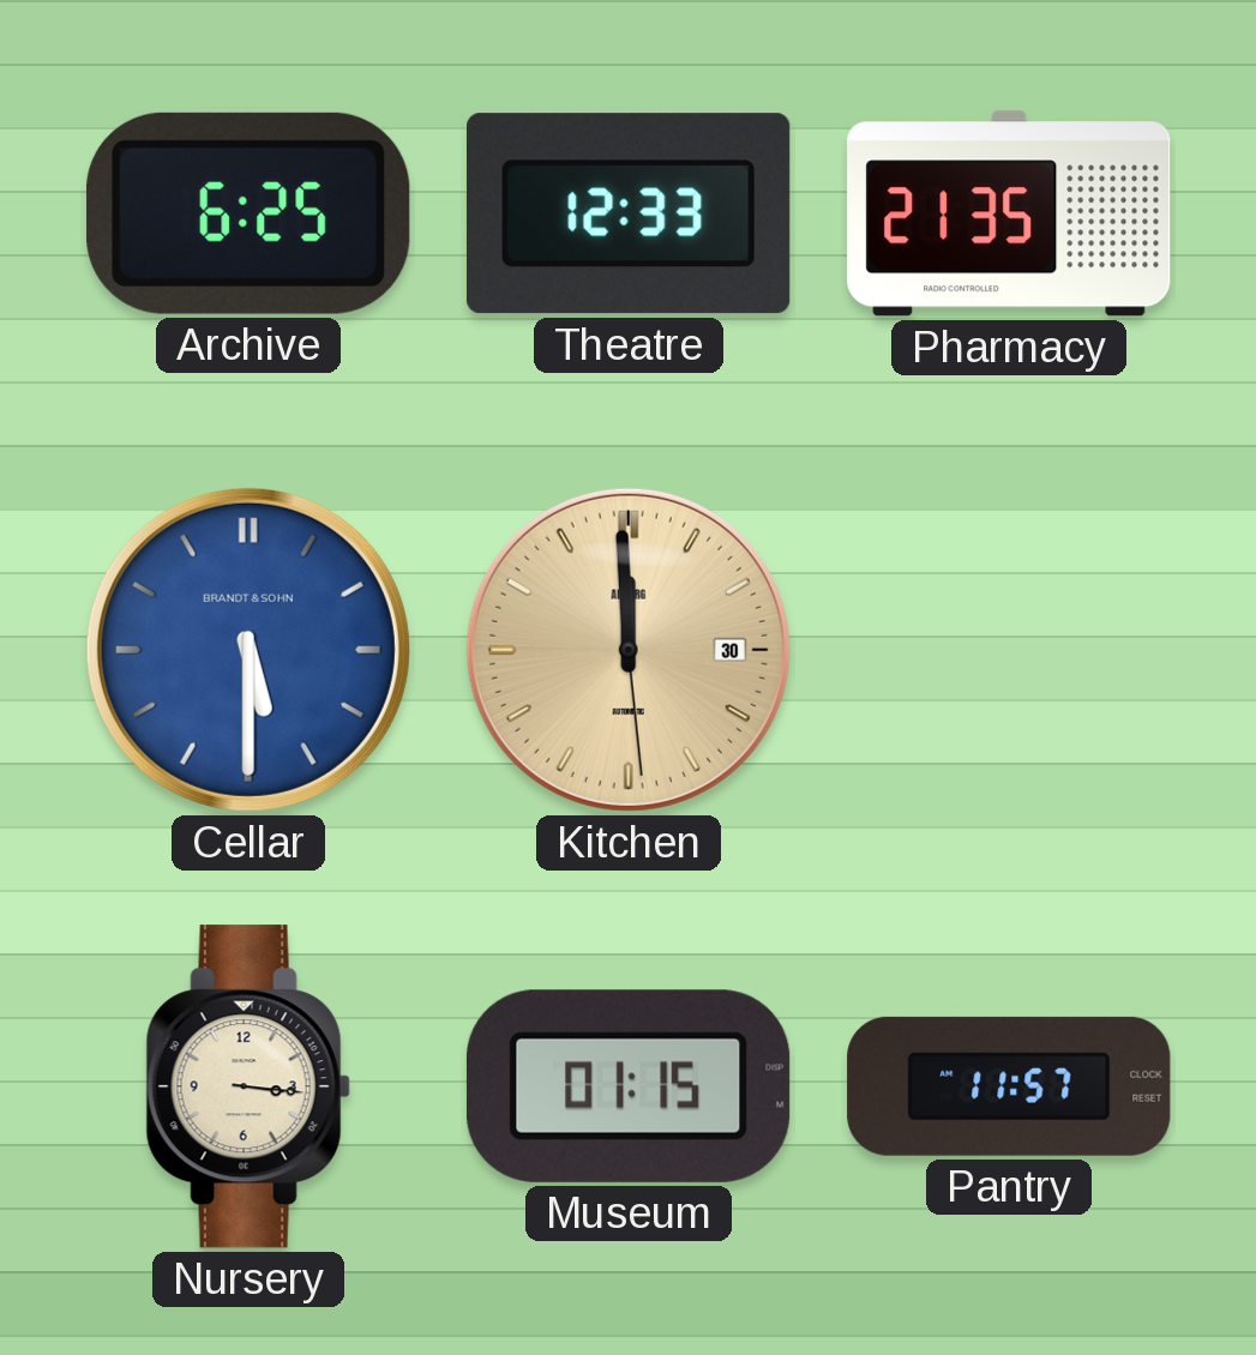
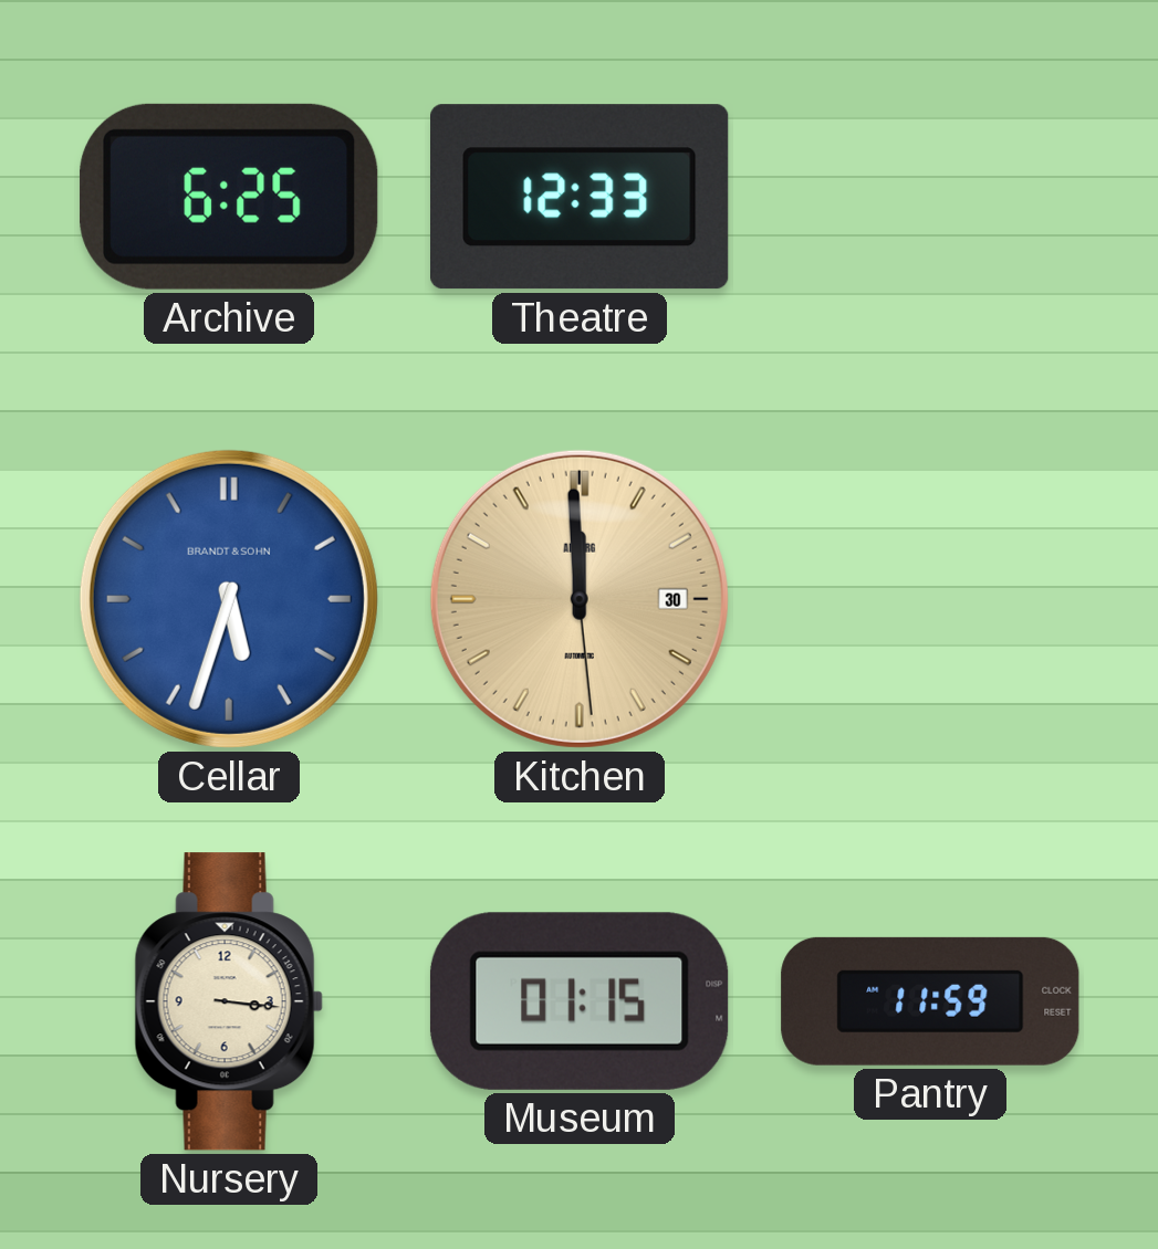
Pharmacy: 21:35 -> none (1009, 213)
Cellar: 5:30 -> 5:33 (229, 599)
Pantry: 11:57 -> 11:59 (930, 1001)
